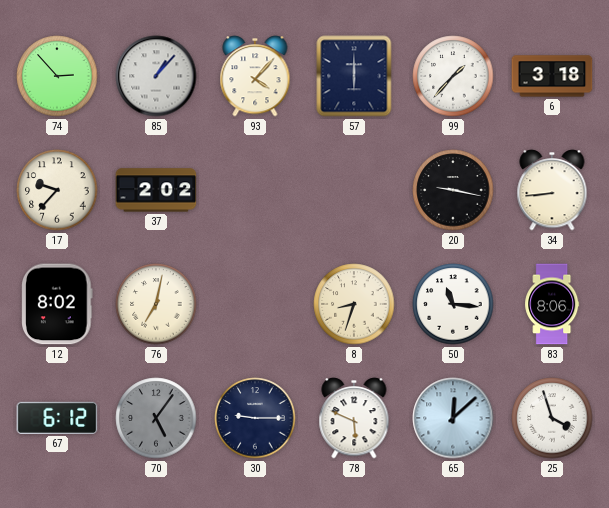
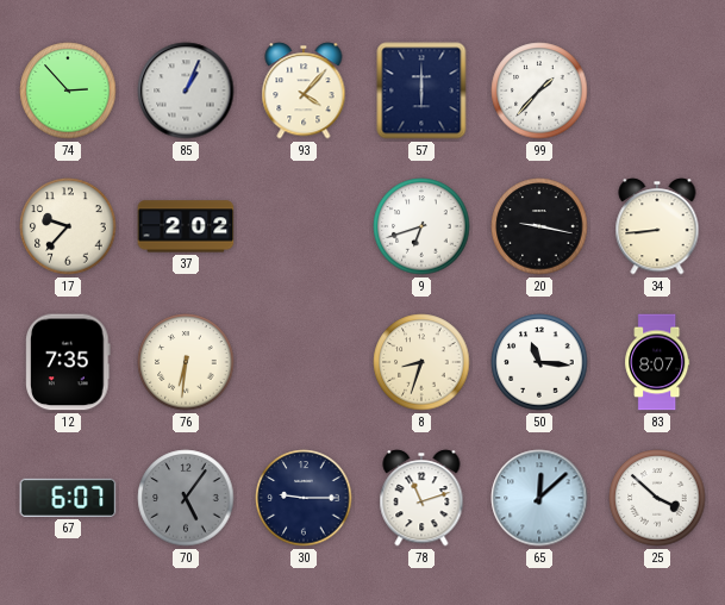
85: 1:07 -> 1:04 (186, 91)
6: 3:18 -> none (552, 76)
9: none -> 6:42 (421, 226)
12: 8:02 -> 7:35 (68, 362)
76: 7:02 -> 6:31 (186, 362)
83: 8:06 -> 8:07 (657, 362)
67: 6:12 -> 6:07 (68, 498)
78: 5:49 -> 11:12 (421, 498)
25: 3:57 -> 3:52 (657, 498)
